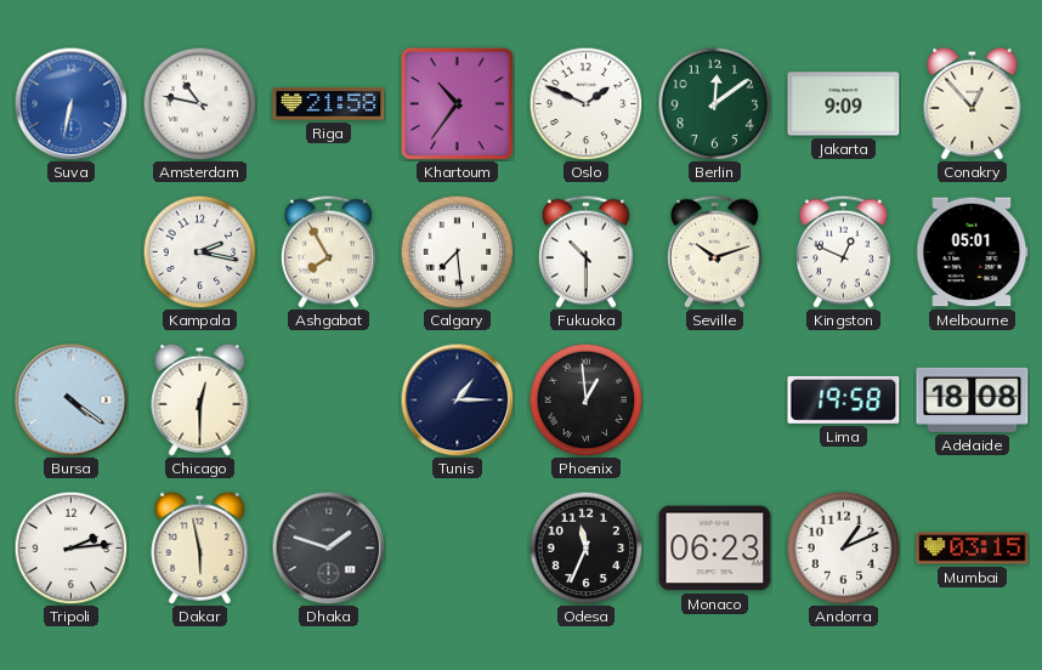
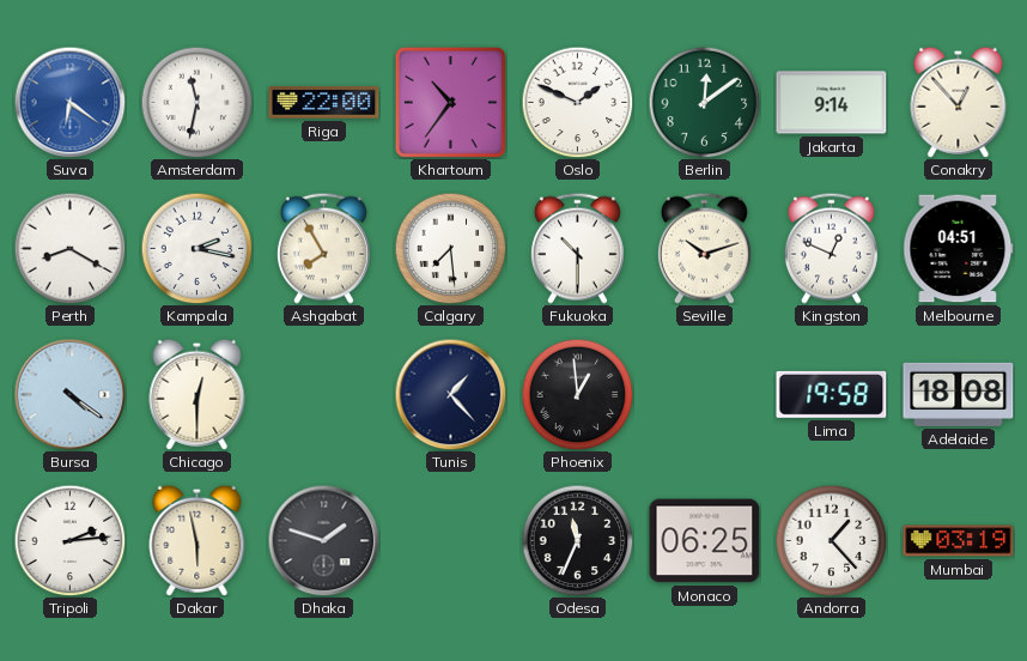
Suva: 6:32 -> 6:21 (69, 102)
Amsterdam: 10:47 -> 11:32 (196, 102)
Riga: 21:58 -> 22:00 (324, 103)
Jakarta: 9:09 -> 9:14 (832, 103)
Perth: none -> 8:20 (69, 248)
Melbourne: 05:01 -> 04:51 (959, 249)
Tunis: 1:15 -> 1:23 (450, 394)
Monaco: 06:23 -> 06:25 (705, 541)
Andorra: 1:11 -> 1:23 (831, 540)
Mumbai: 03:15 -> 03:19 (959, 541)
